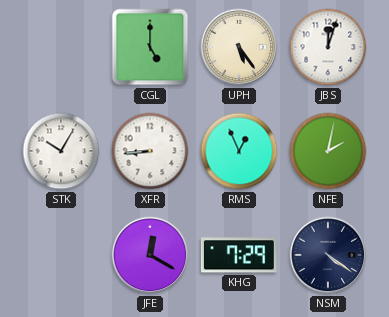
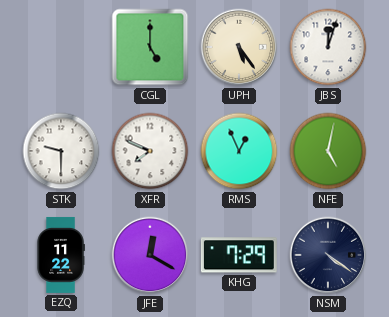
STK: 10:05 -> 9:30 (61, 151)
XFR: 8:44 -> 7:49 (150, 151)
NFE: 2:02 -> 5:02 (328, 151)
EZQ: none -> 11:22 (61, 255)
